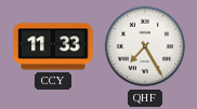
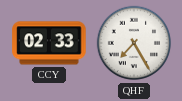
CCY: 11:33 -> 02:33 (49, 43)
